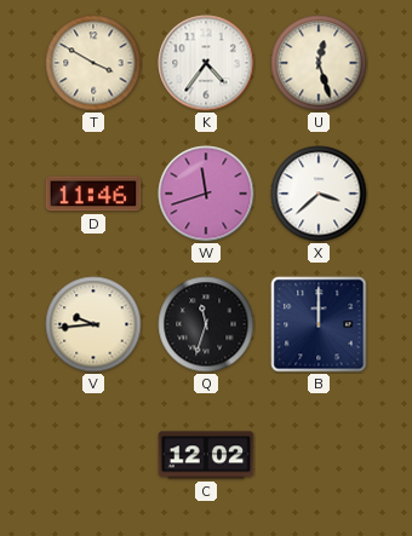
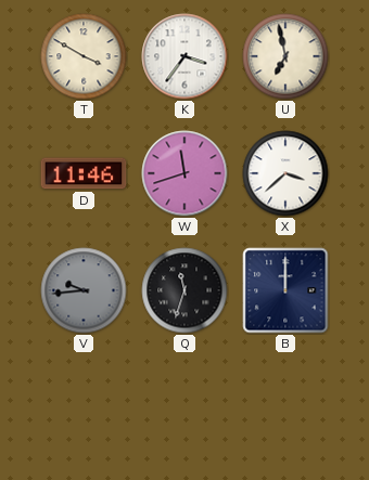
K: 4:36 -> 3:36 (184, 56)
U: 12:27 -> 6:58 (285, 56)
V dial: cream -> grey (84, 290)
C: 12:02 -> none (206, 455)
